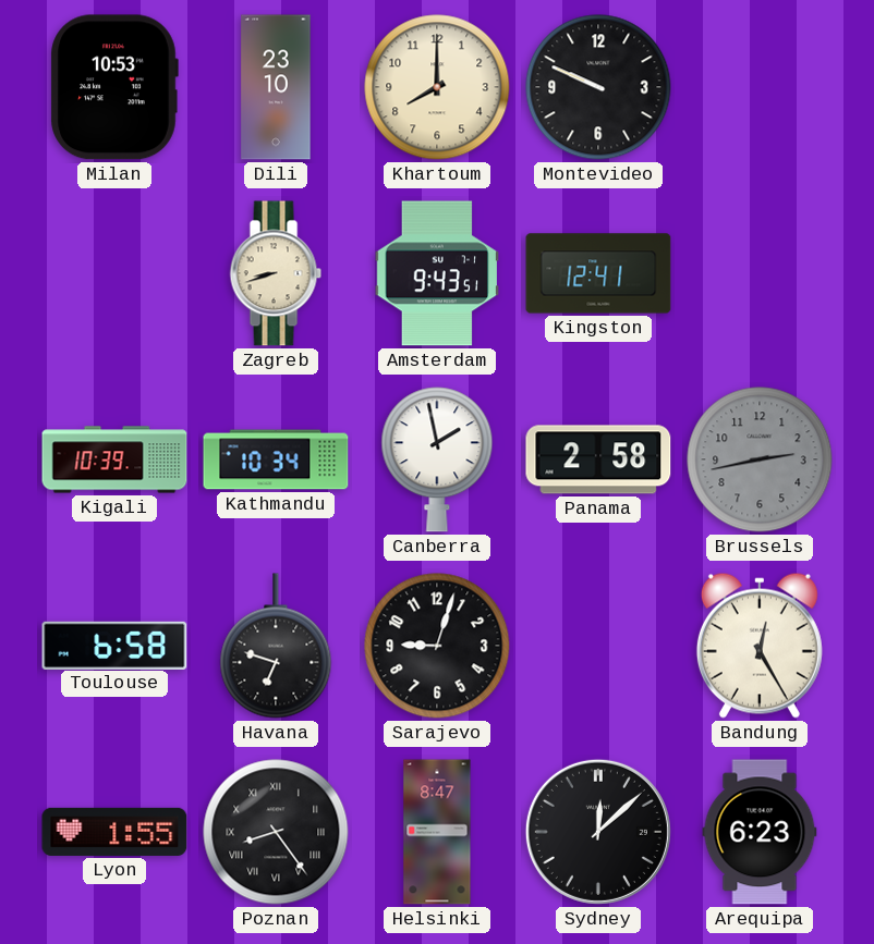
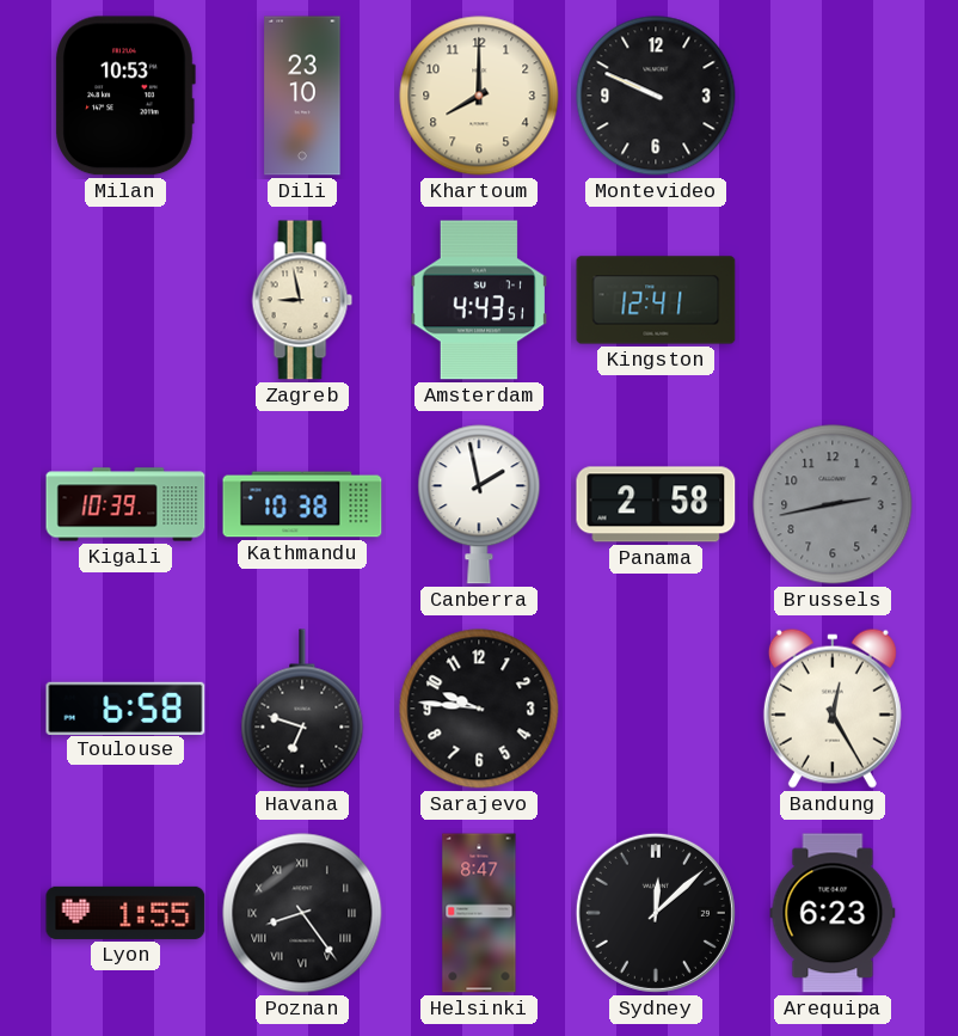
Zagreb: 8:42 -> 8:58 (302, 300)
Amsterdam: 9:43 -> 4:43 (479, 300)
Kathmandu: 10:34 -> 10:38 (302, 504)
Sarajevo: 9:03 -> 9:46 (479, 709)
